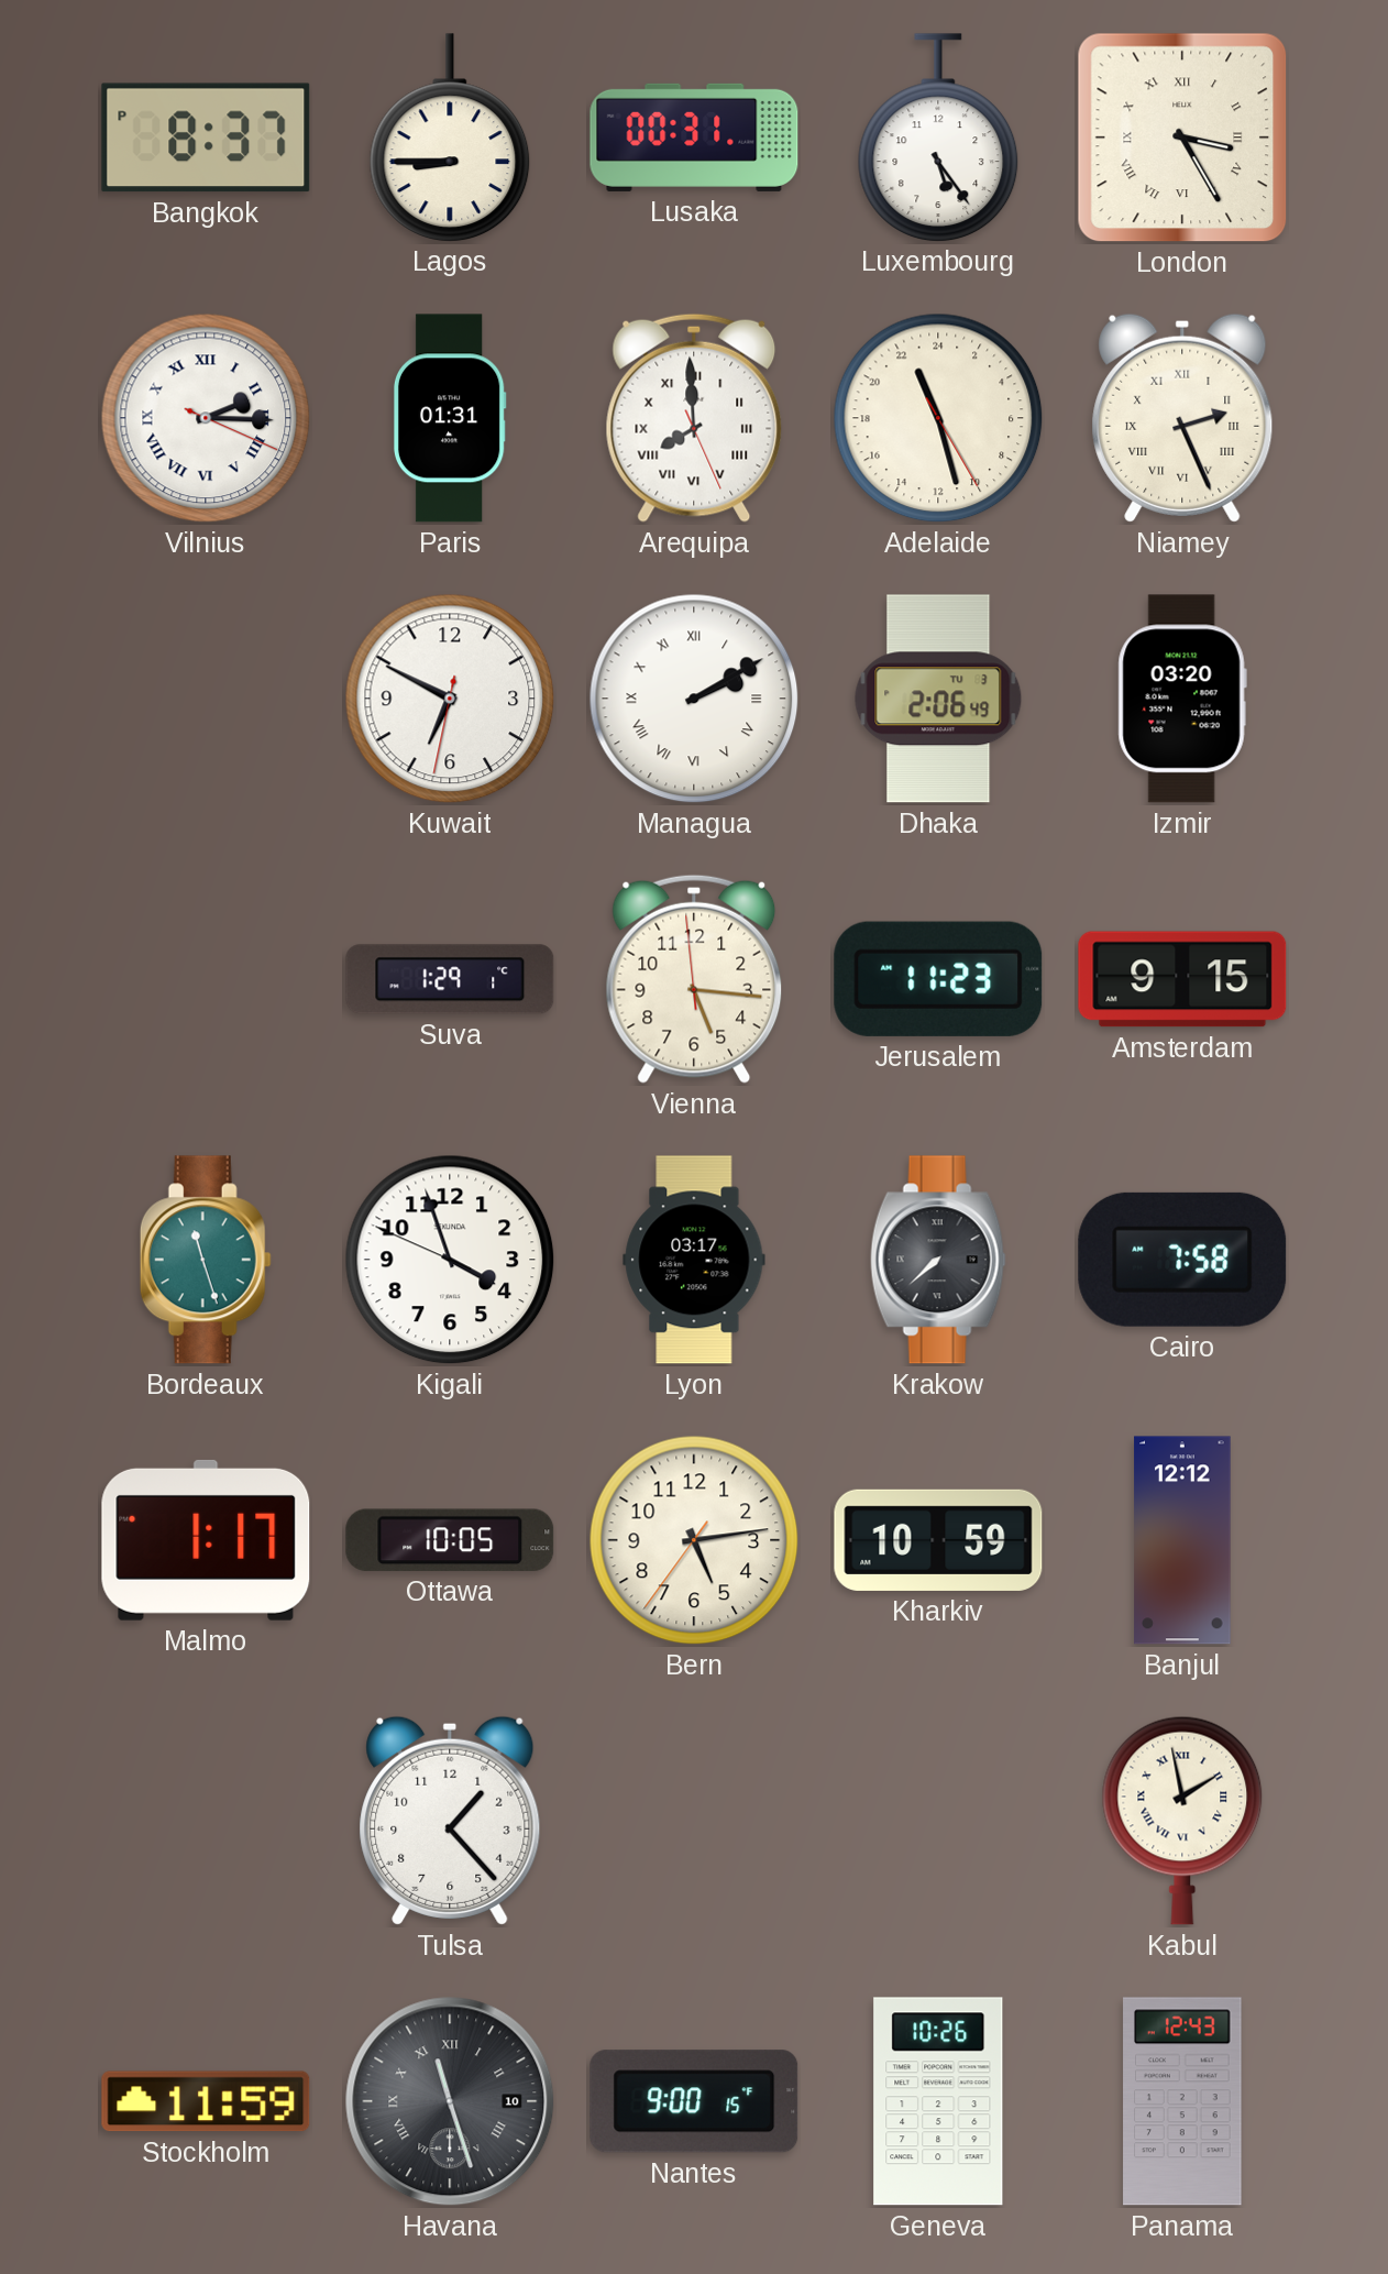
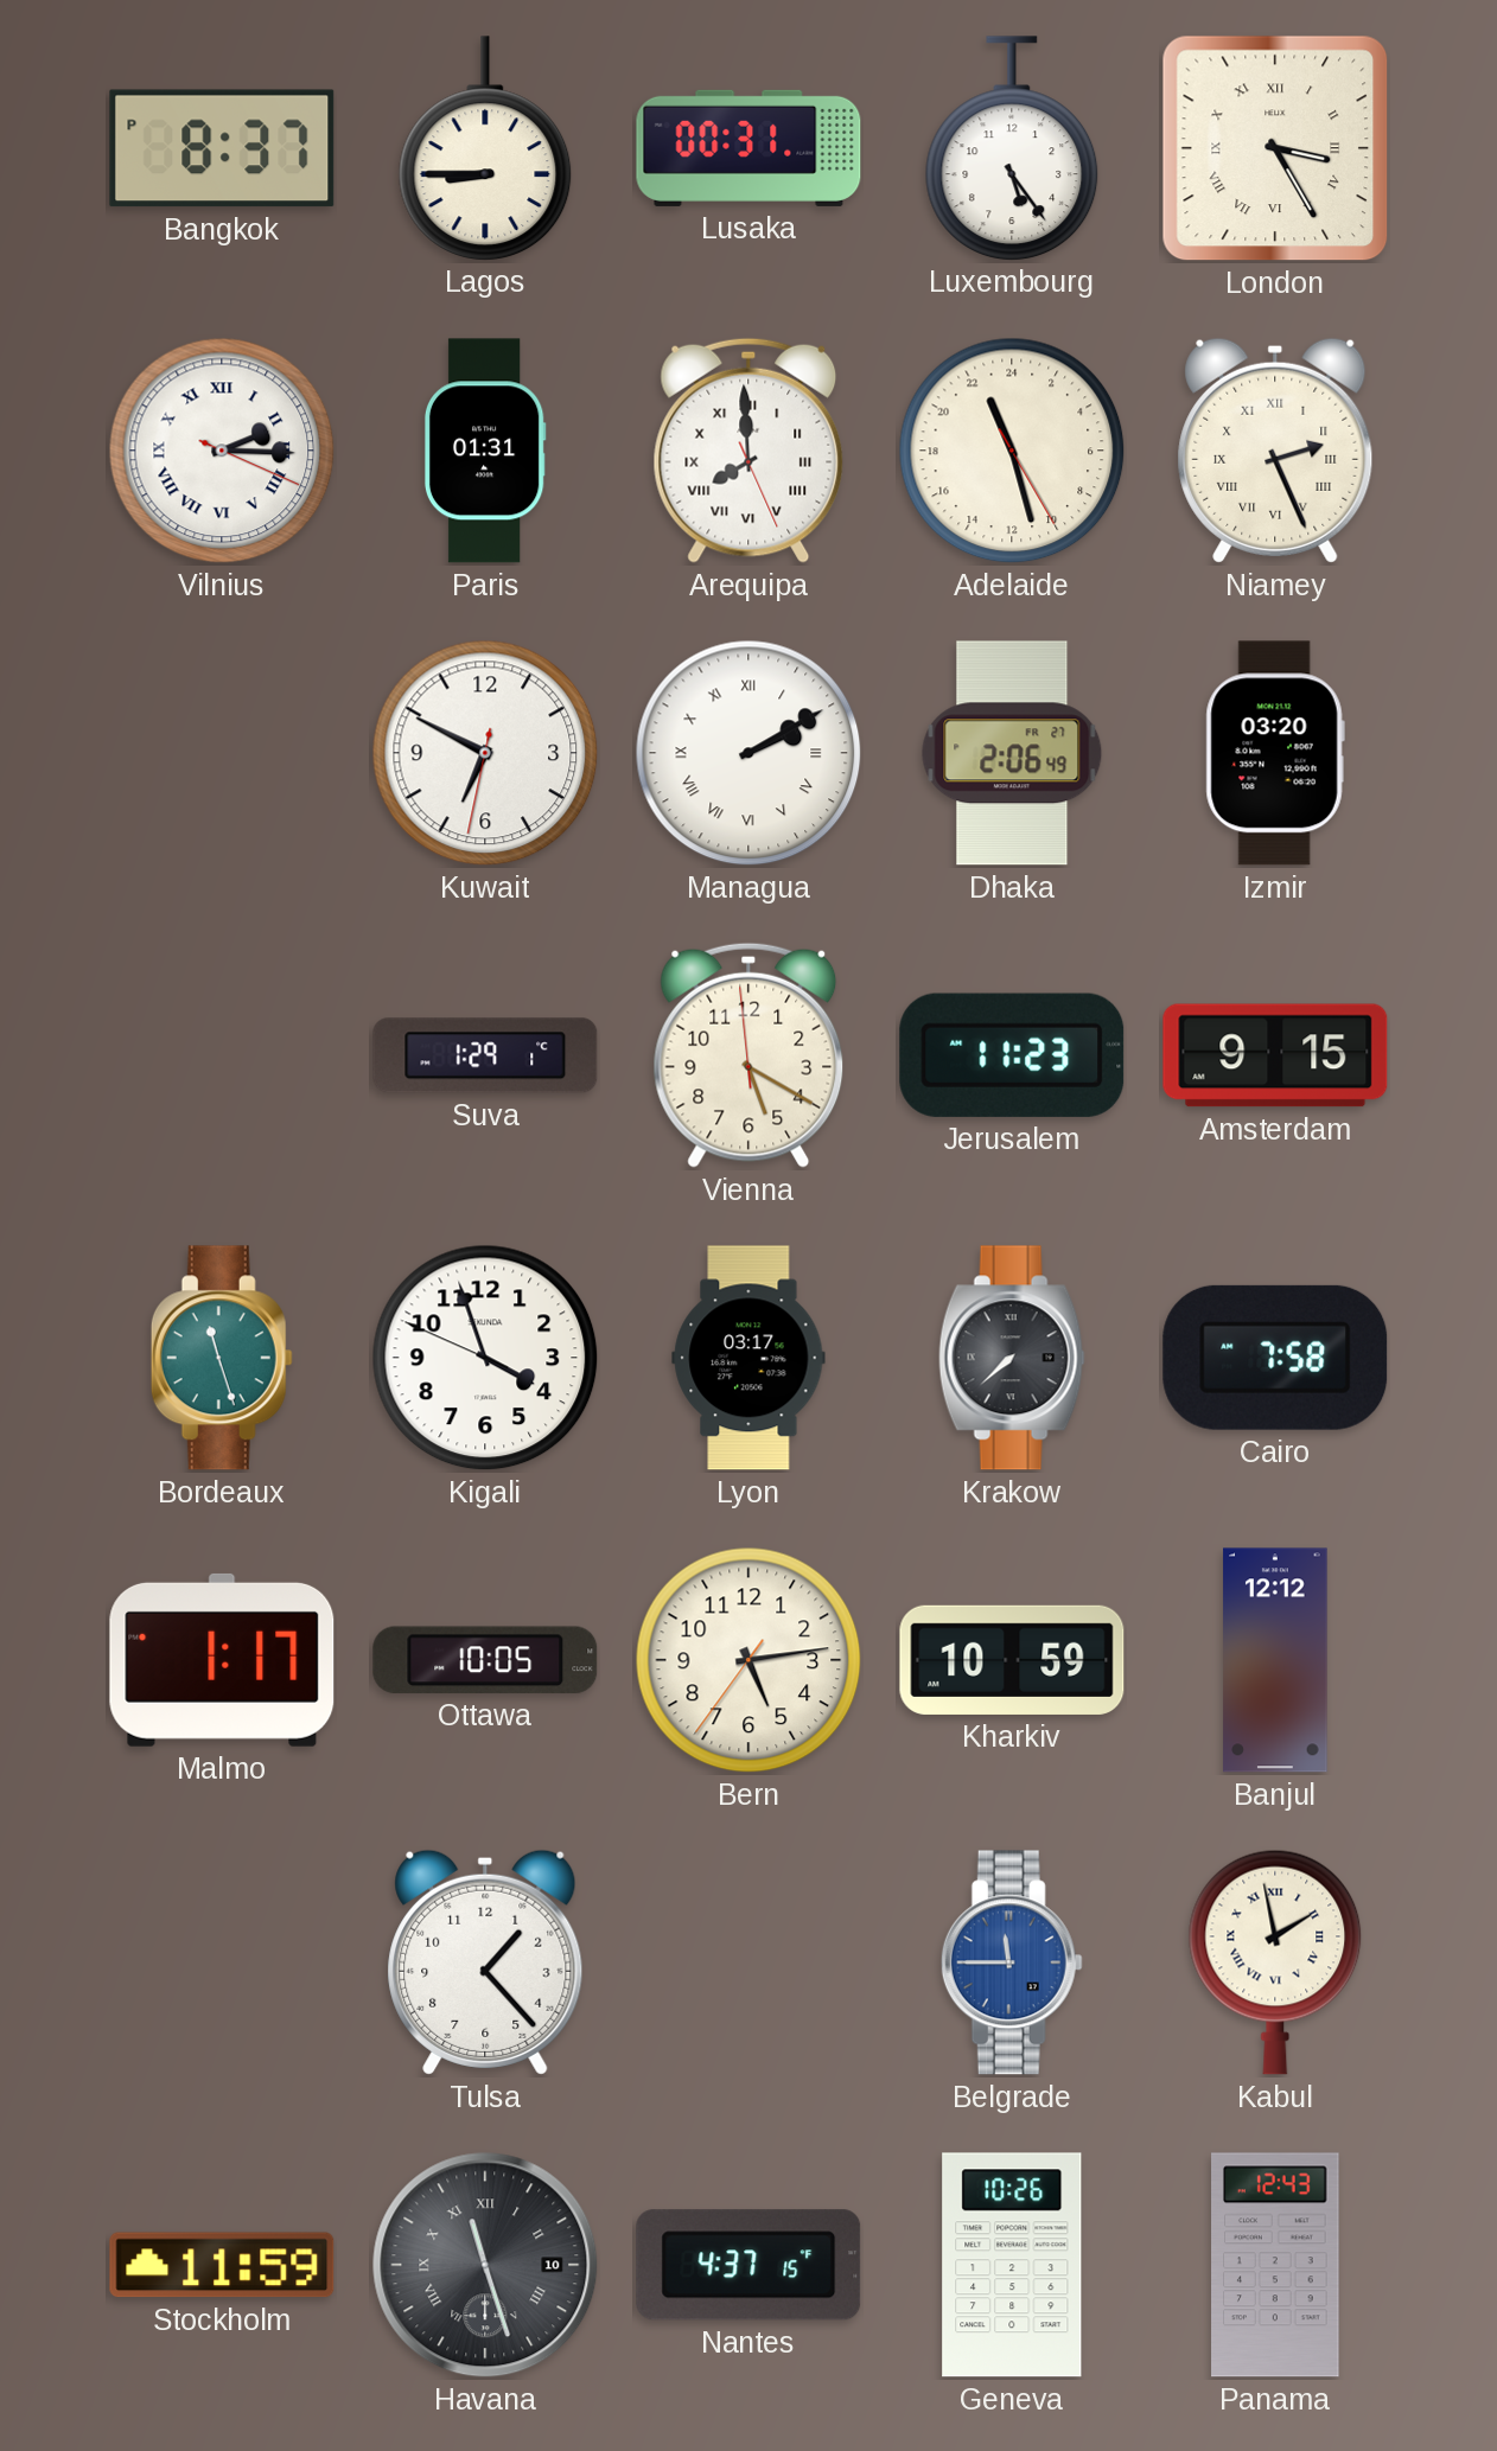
Dhaka date: TU 3 -> FR 27 (1012, 753)
Vienna: 5:15 -> 5:19 (748, 1055)
Belgrade: none -> 11:45 (1012, 1962)
Nantes: 9:00 -> 4:37 (748, 2265)
